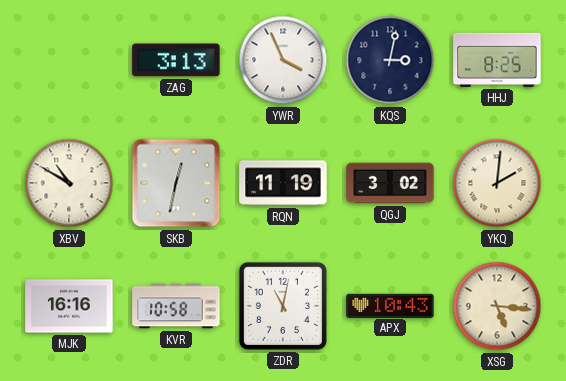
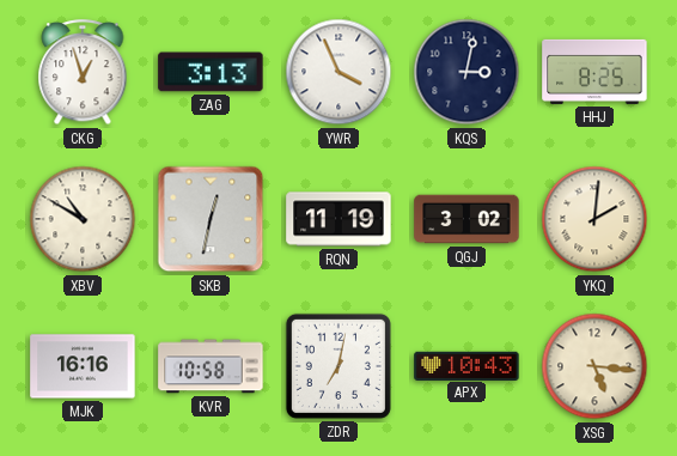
CKG: none -> 12:57 (83, 73)
ZDR: 11:02 -> 7:02 (338, 366)
